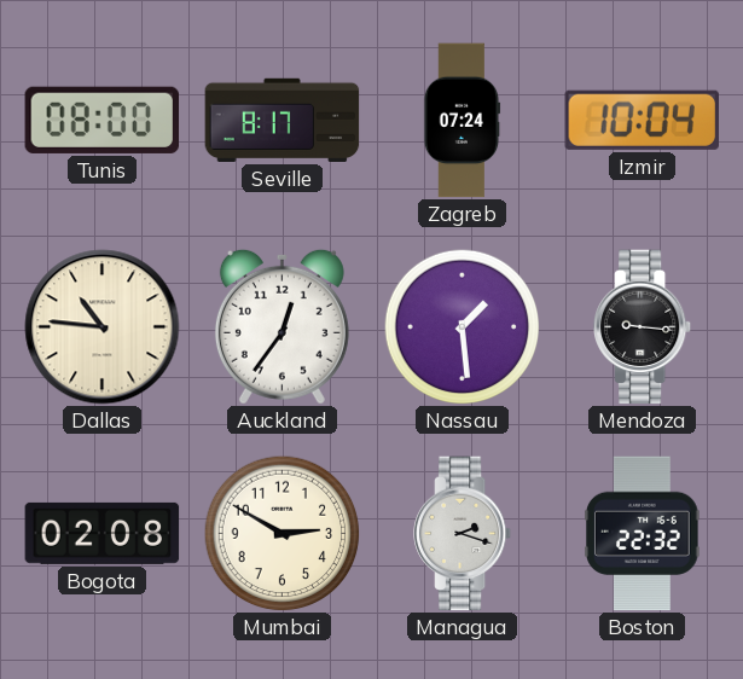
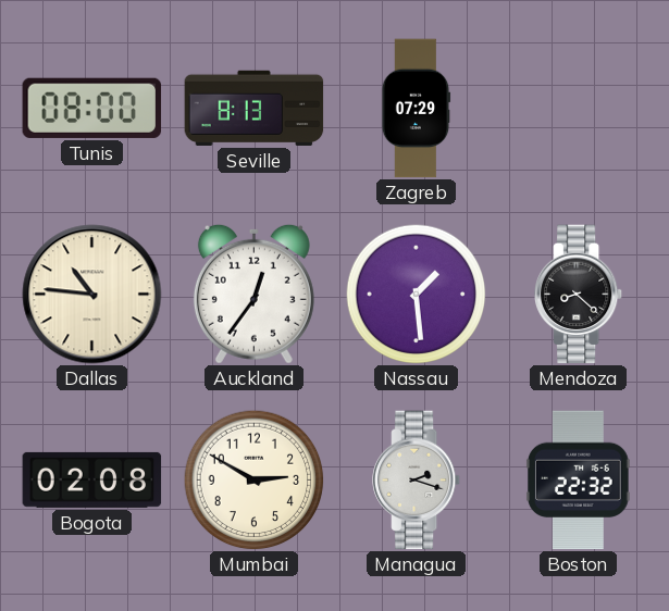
Seville: 8:17 -> 8:13 (255, 108)
Zagreb: 07:24 -> 07:29 (417, 109)
Izmir: 10:04 -> none (642, 120)
Mendoza: 9:16 -> 8:22 (580, 295)
